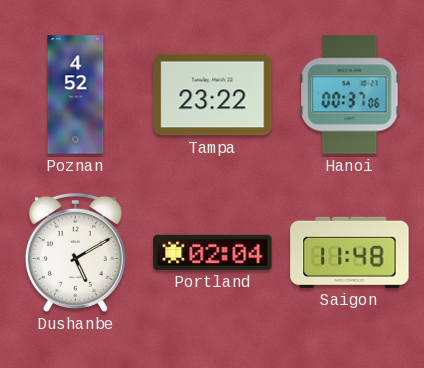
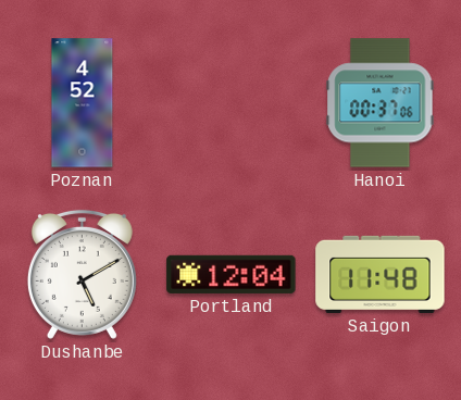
Tampa: 23:22 -> none (213, 95)
Portland: 02:04 -> 12:04 (232, 274)
